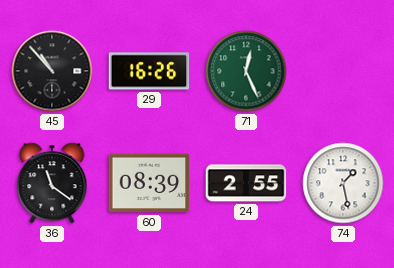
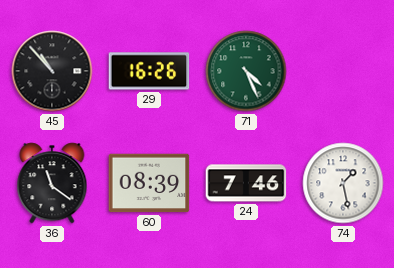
71: 12:26 -> 4:26 (246, 71)
24: 2:55 -> 7:46 (246, 183)
